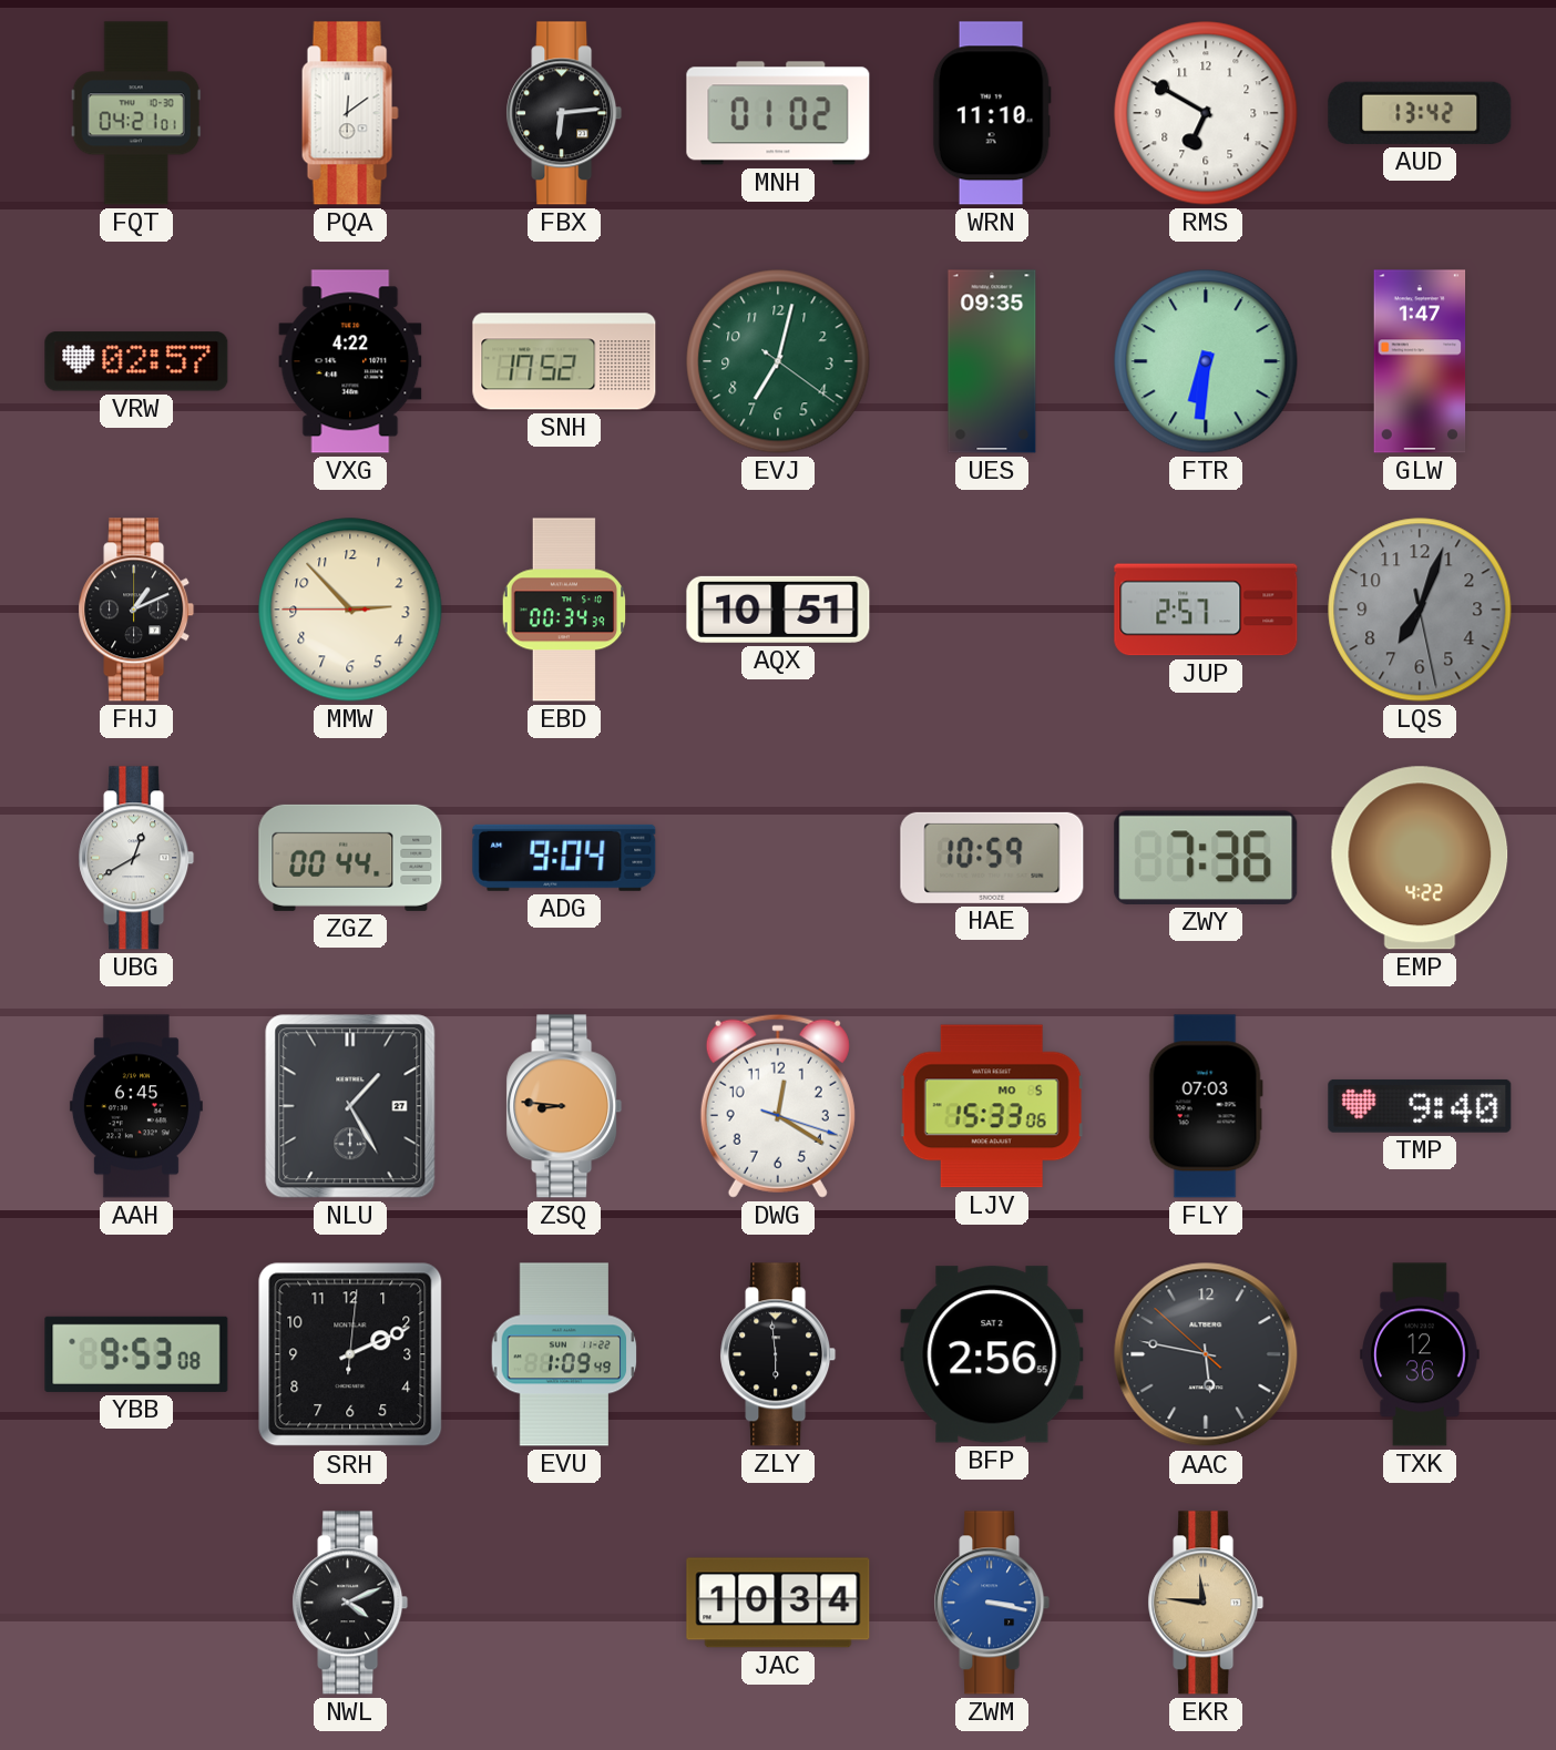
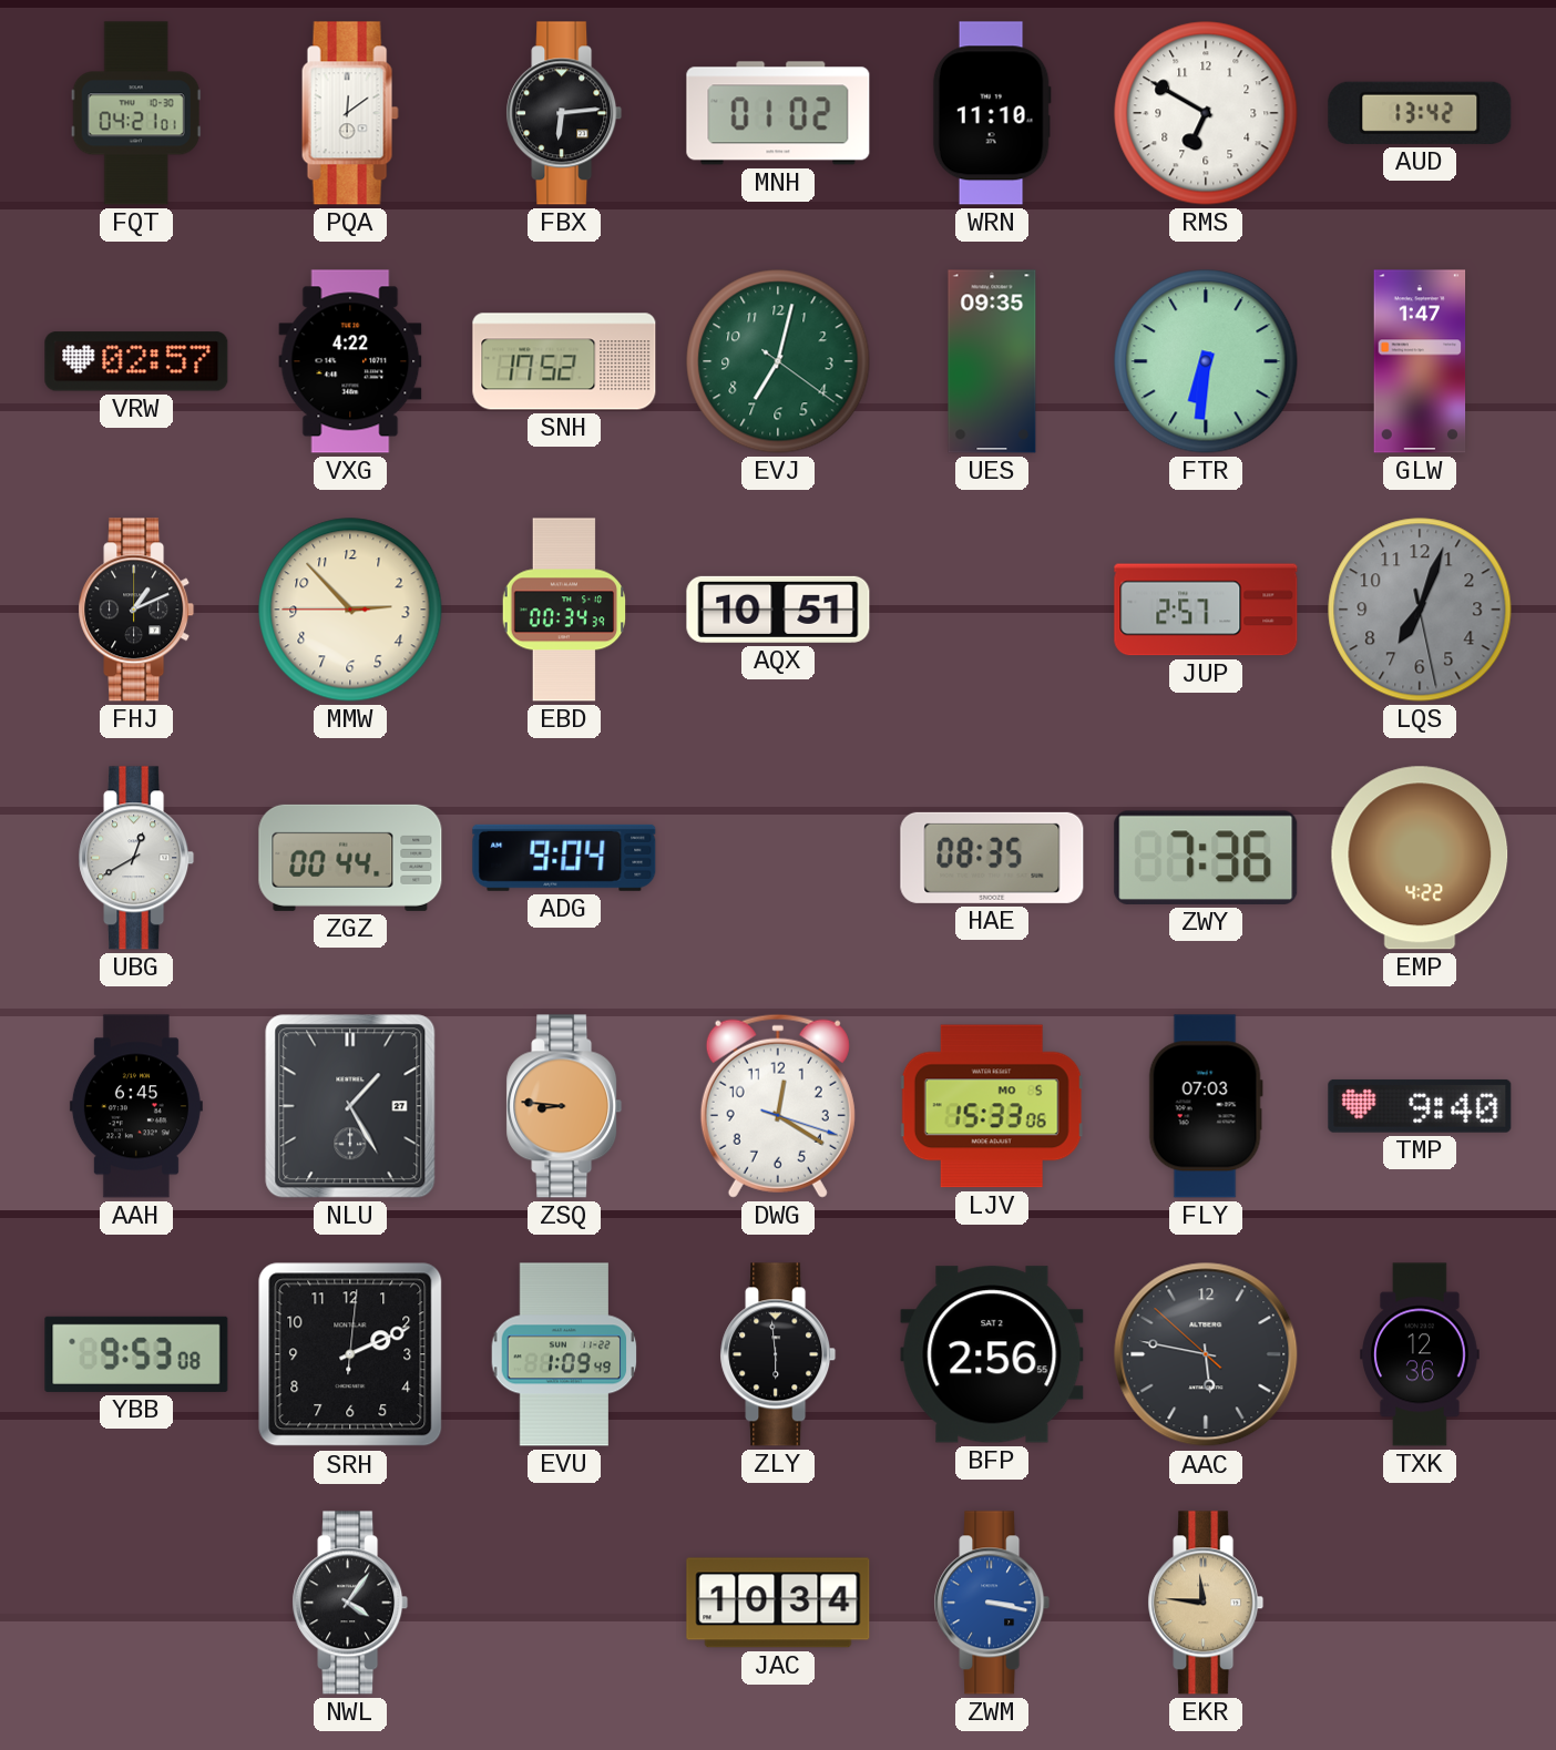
HAE: 10:59 -> 08:35 (992, 858)
NWL: 4:11 -> 4:06 (350, 1603)
